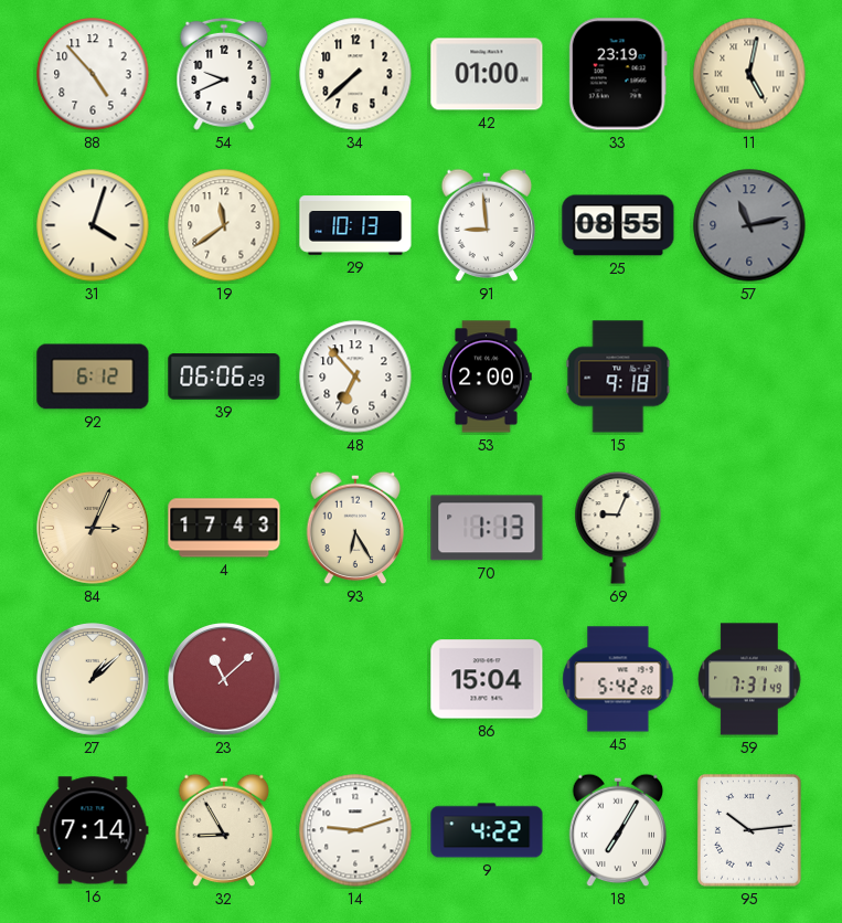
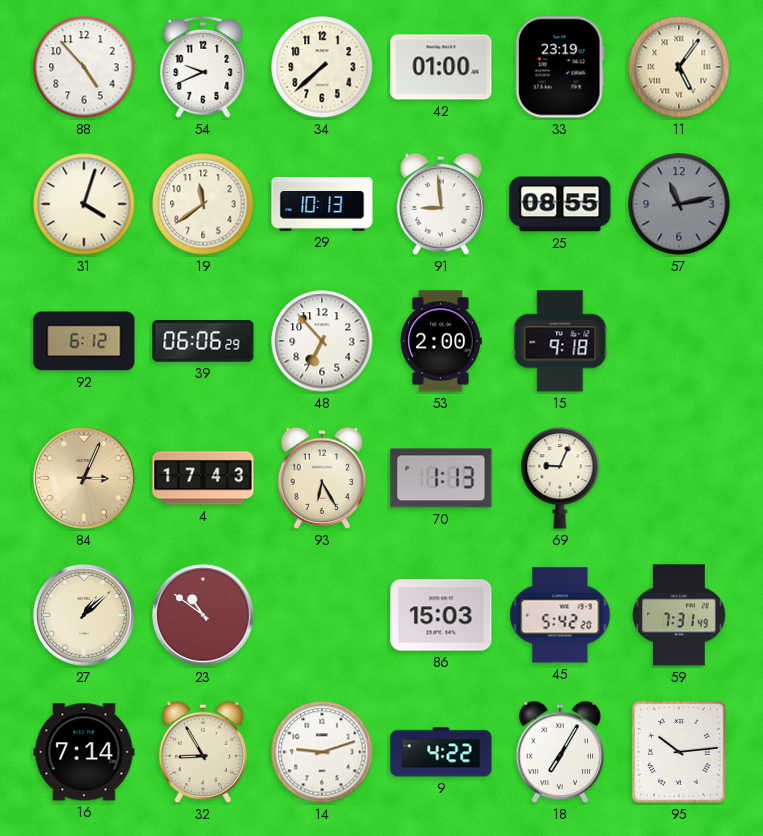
11: 5:02 -> 5:06 (679, 67)
23: 11:08 -> 10:51 (204, 616)
86: 15:04 -> 15:03 (441, 615)
